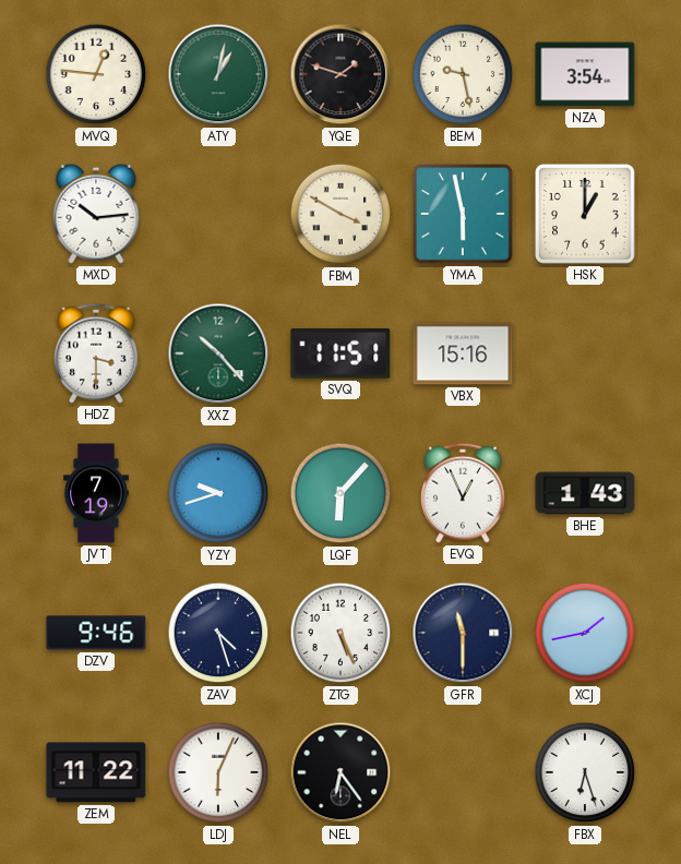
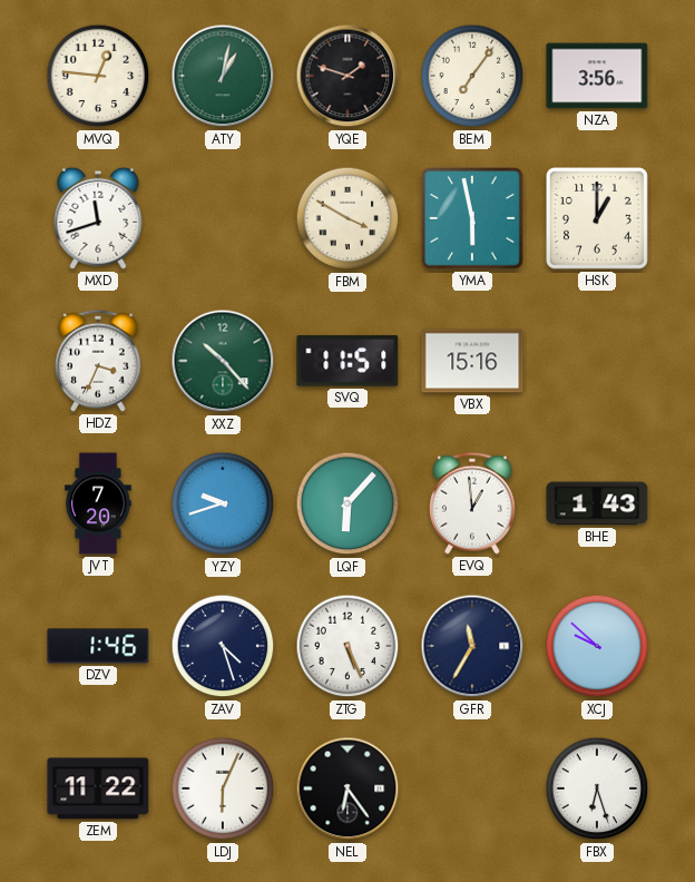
BEM: 9:28 -> 7:06 (472, 76)
NZA: 3:54 -> 3:56 (597, 76)
MXD: 10:14 -> 11:42 (98, 218)
HDZ: 3:30 -> 3:34 (99, 361)
JVT: 7:19 -> 7:20 (98, 503)
EVQ: 12:56 -> 12:59 (473, 503)
DZV: 9:46 -> 1:46 (98, 646)
GFR: 11:30 -> 11:35 (472, 646)
XCJ: 1:43 -> 9:52 (597, 646)
